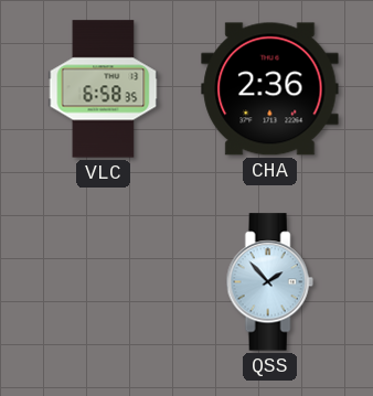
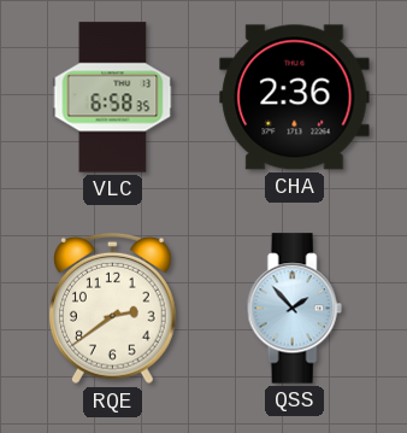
RQE: none -> 2:39 (113, 309)
